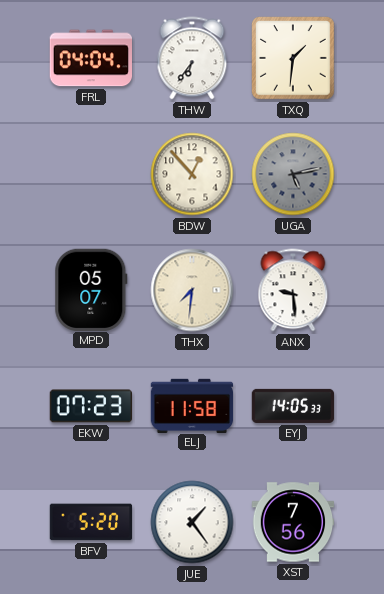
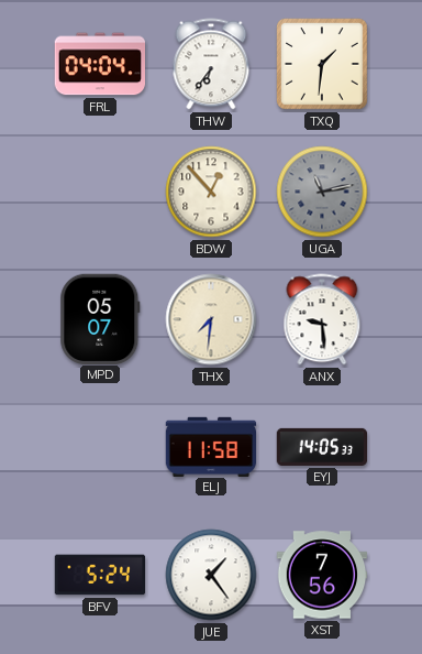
UGA: 5:13 -> 11:13 (322, 192)
EKW: 07:23 -> none (91, 406)
BFV: 5:20 -> 5:24 (100, 575)
